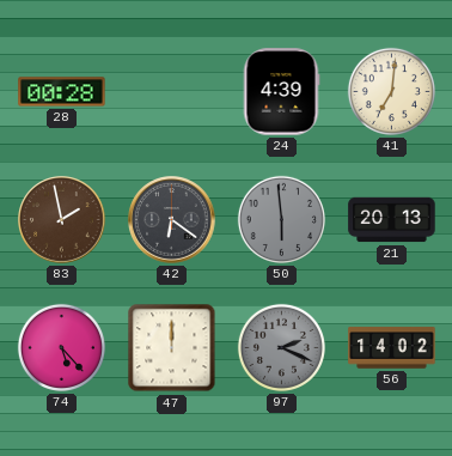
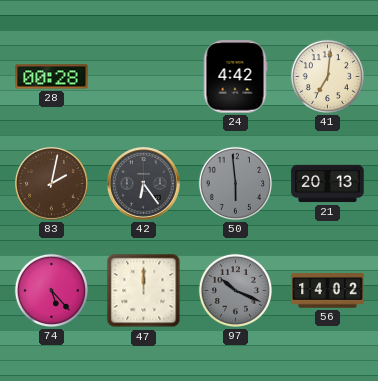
24: 4:39 -> 4:42 (235, 77)
83: 1:58 -> 2:02 (52, 184)
42: 6:21 -> 6:24 (144, 184)
97: 2:19 -> 10:19 (235, 290)
